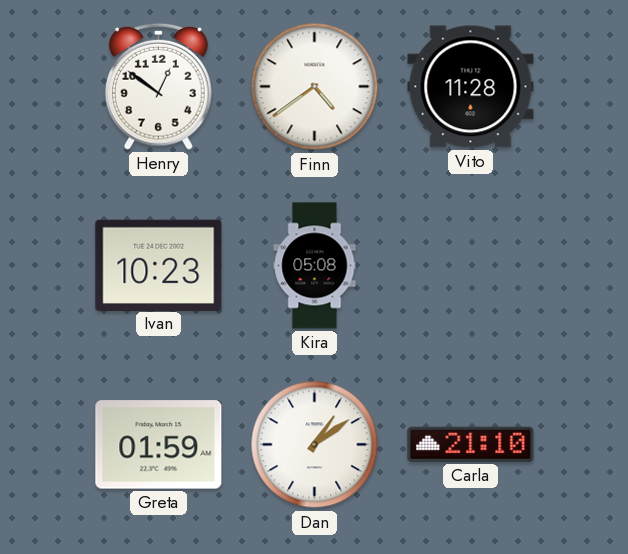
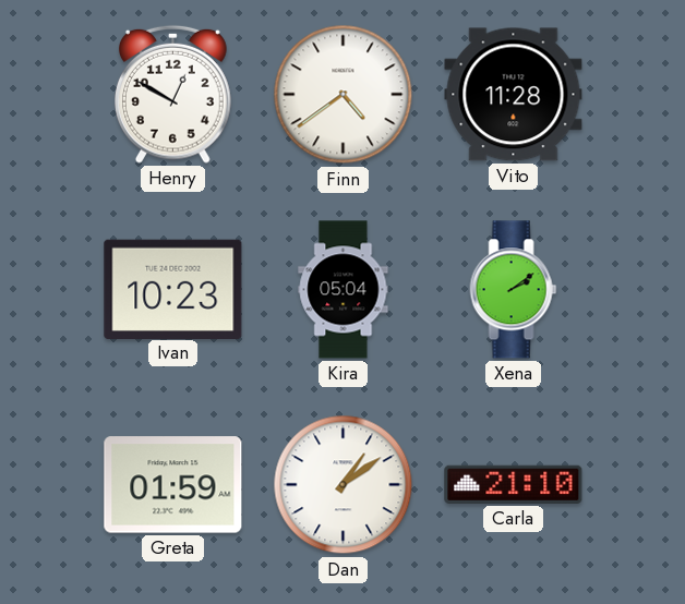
Henry: 12:51 -> 12:50 (173, 94)
Kira: 05:08 -> 05:04 (344, 290)
Xena: none -> 2:09 (514, 290)
